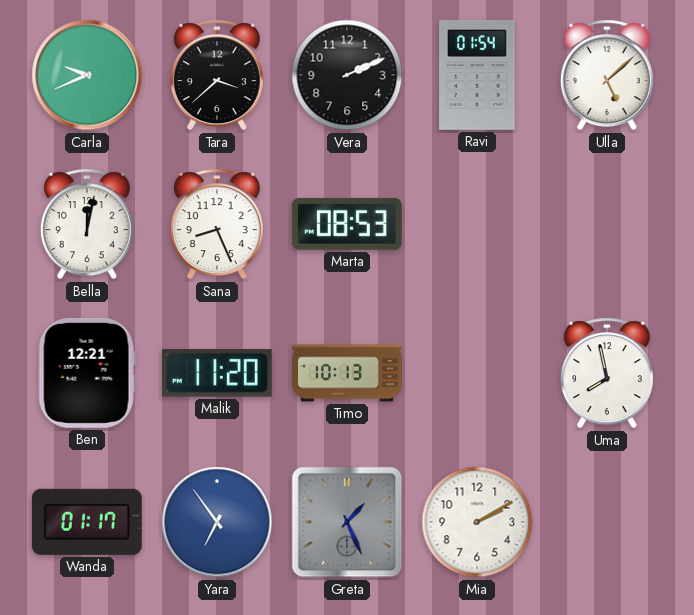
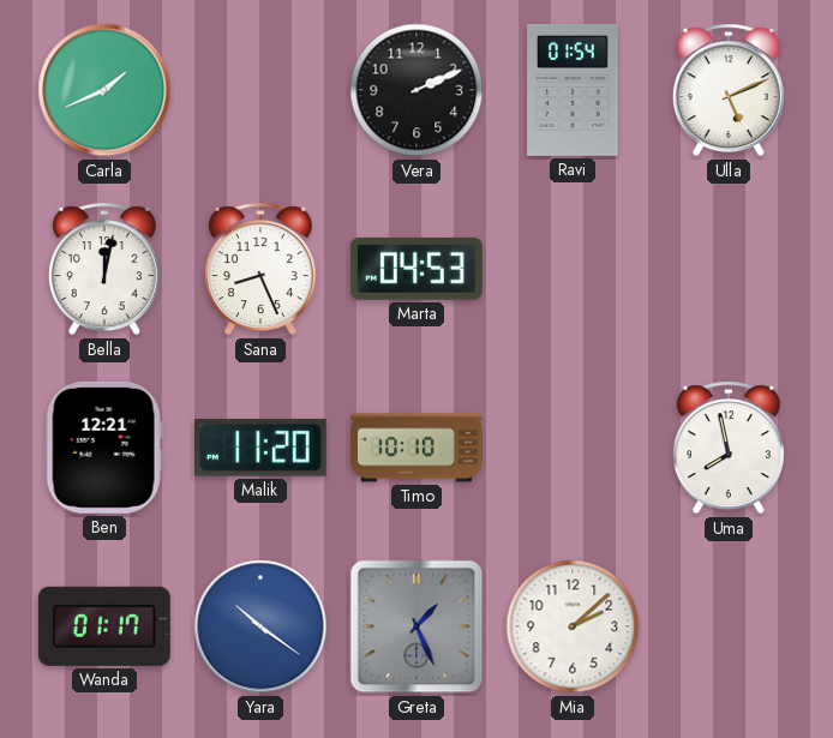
Carla: 9:41 -> 1:41 (104, 90)
Tara: 3:38 -> none (217, 75)
Ulla: 5:08 -> 5:11 (729, 90)
Marta: 08:53 -> 04:53 (416, 269)
Timo: 10:13 -> 10:10 (418, 448)
Yara: 6:54 -> 10:21 (260, 626)
Mia: 2:10 -> 2:08 (573, 626)
